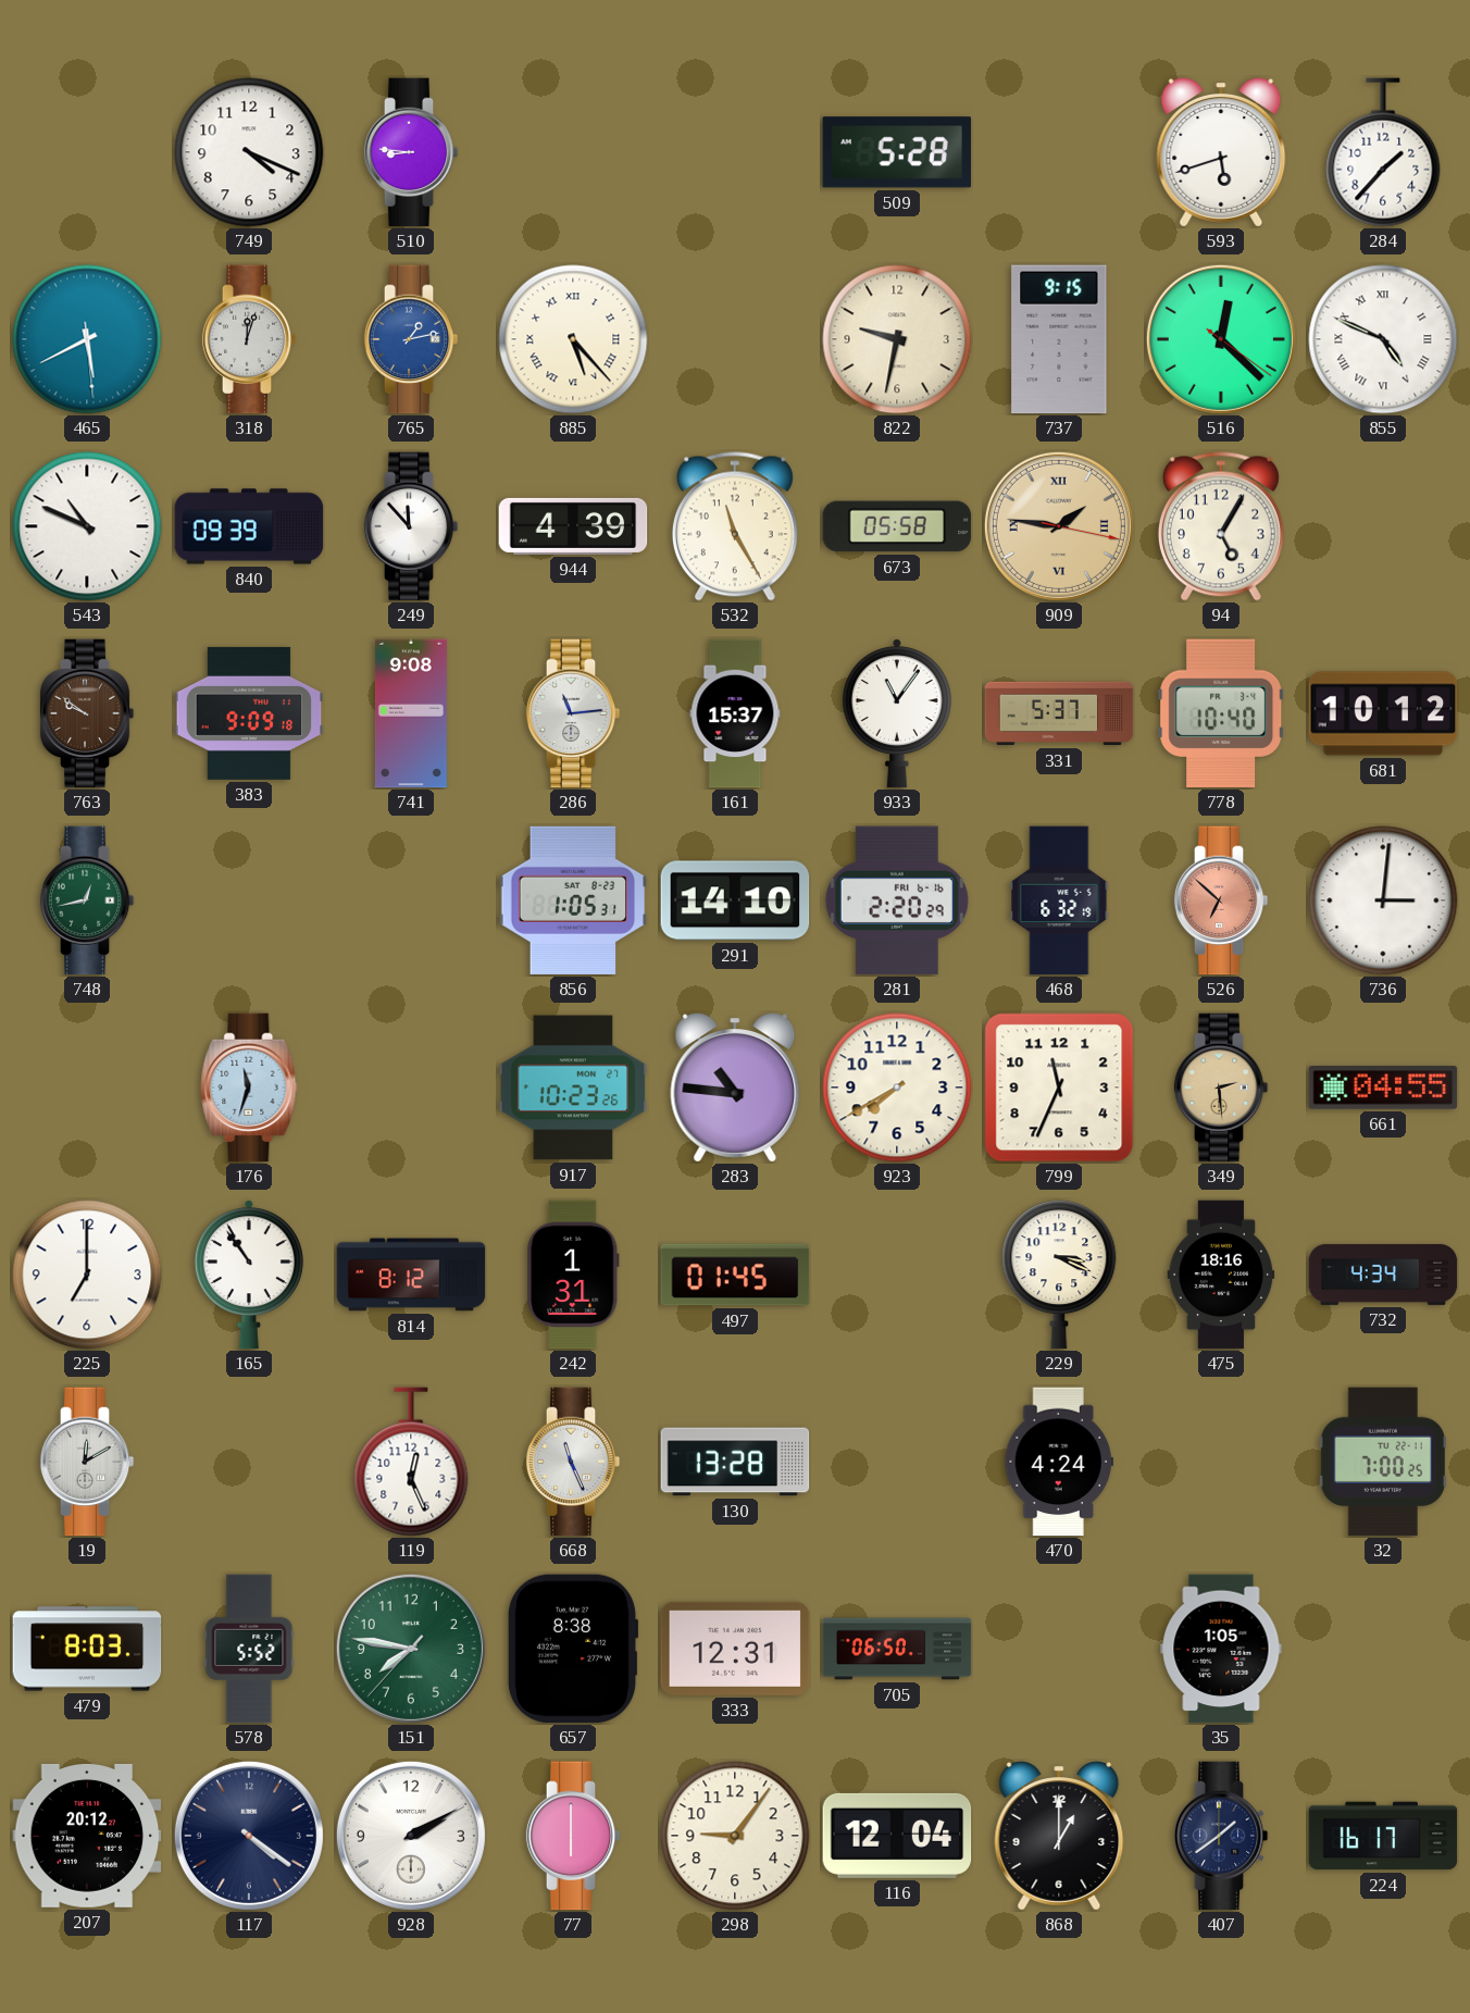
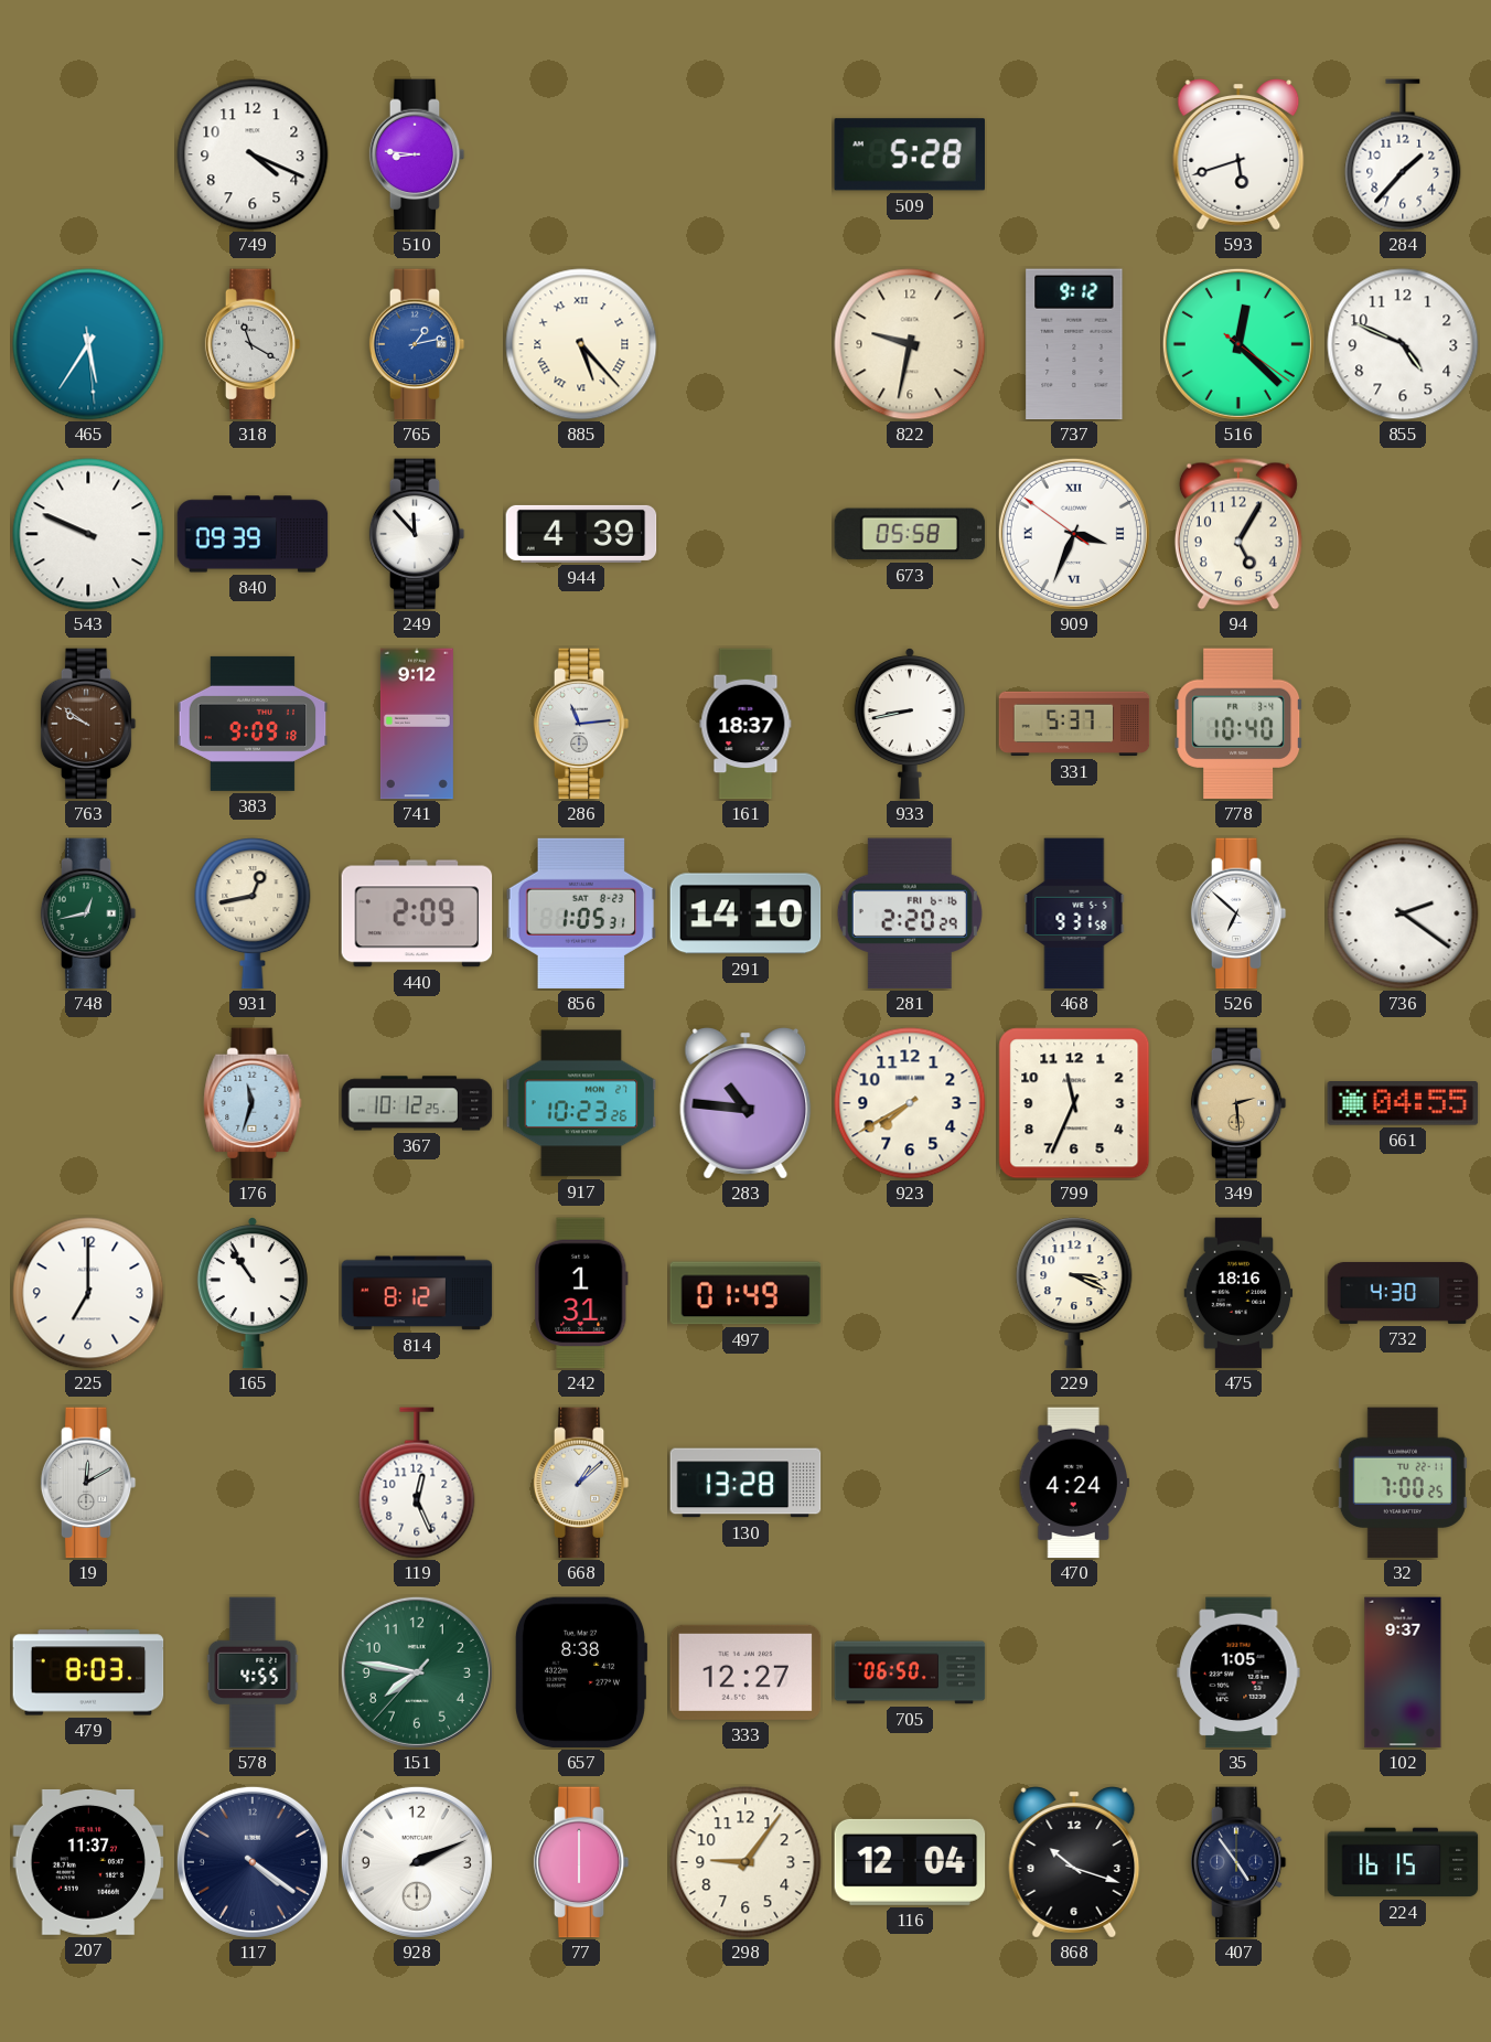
465: 5:40 -> 5:35 (88, 344)
318: 12:03 -> 11:20 (253, 344)
737: 9:15 -> 9:12 (1074, 344)
855 numerals: Roman -> Arabic (1403, 344)
543: 10:49 -> 9:49 (88, 534)
532: 11:25 -> none (735, 526)
909: 1:46 -> 3:33 (1074, 534)
909 dial: champagne -> white (1074, 534)
741: 9:08 -> 9:12 (417, 724)
161: 15:37 -> 18:37 (745, 724)
933: 11:06 -> 8:43 (910, 724)
681: 10:12 -> none (1383, 713)
931: none -> 12:43 (253, 913)
440: none -> 2:09 (417, 913)
468: 6:32 -> 9:31 (1074, 913)
526 dial: salmon -> white (1238, 913)
736: 3:01 -> 2:21 (1403, 913)
367: none -> 10:12 (417, 1103)
497: 01:45 -> 01:49 (745, 1293)
732: 4:34 -> 4:30 (1403, 1293)
668: 11:26 -> 1:08 (581, 1483)
578: 5:52 -> 4:55 (253, 1672)
333: 12:31 -> 12:27 (745, 1672)
102: none -> 9:37 (1403, 1672)
207: 20:12 -> 11:37 (88, 1862)
928: 2:10 -> 2:11 (417, 1862)
868: 1:00 -> 10:18 (1074, 1862)
407: 1:39 -> 4:54 (1238, 1862)
224: 16:17 -> 16:15 (1403, 1862)
